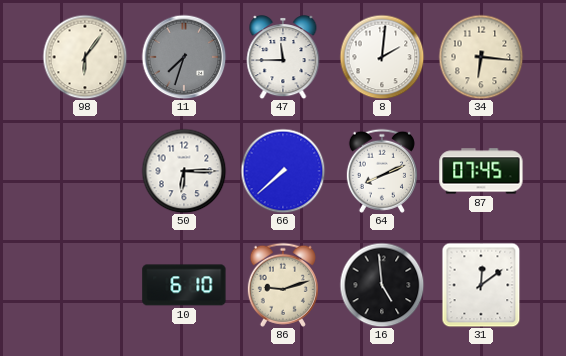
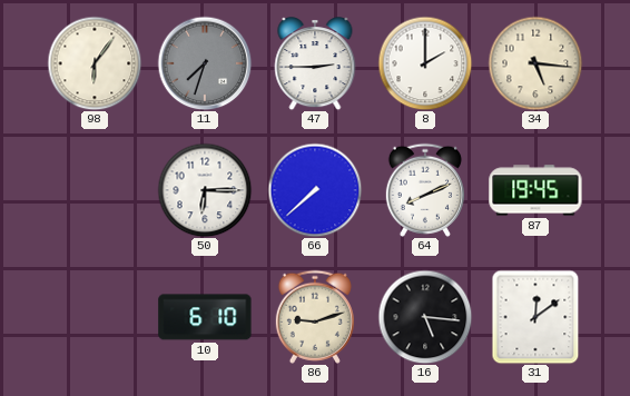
47: 11:45 -> 2:45 (315, 63)
8: 2:01 -> 2:00 (425, 63)
34: 6:16 -> 5:16 (535, 63)
87: 07:45 -> 19:45 (535, 190)
16: 4:59 -> 5:16 (425, 317)
